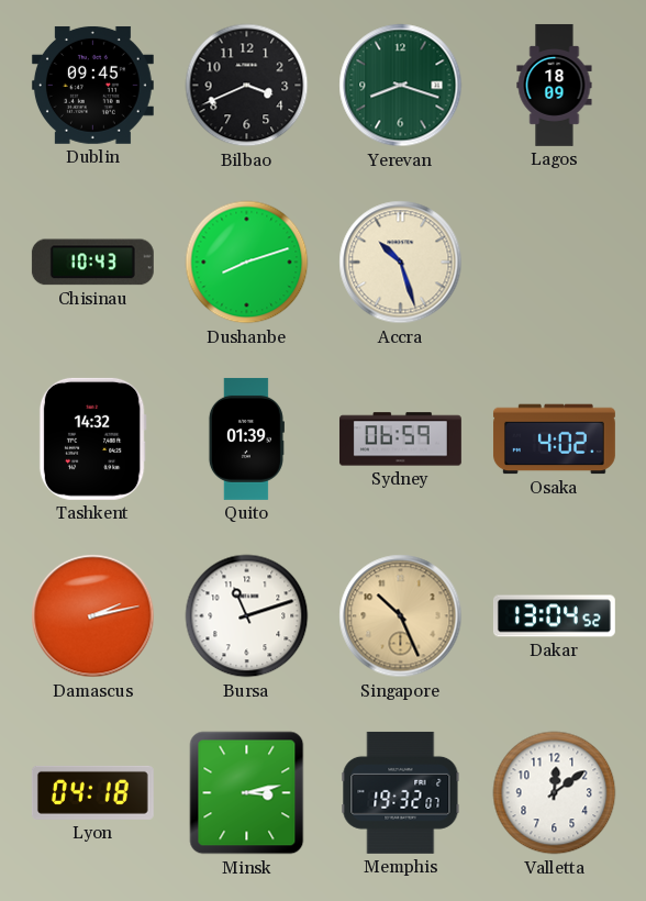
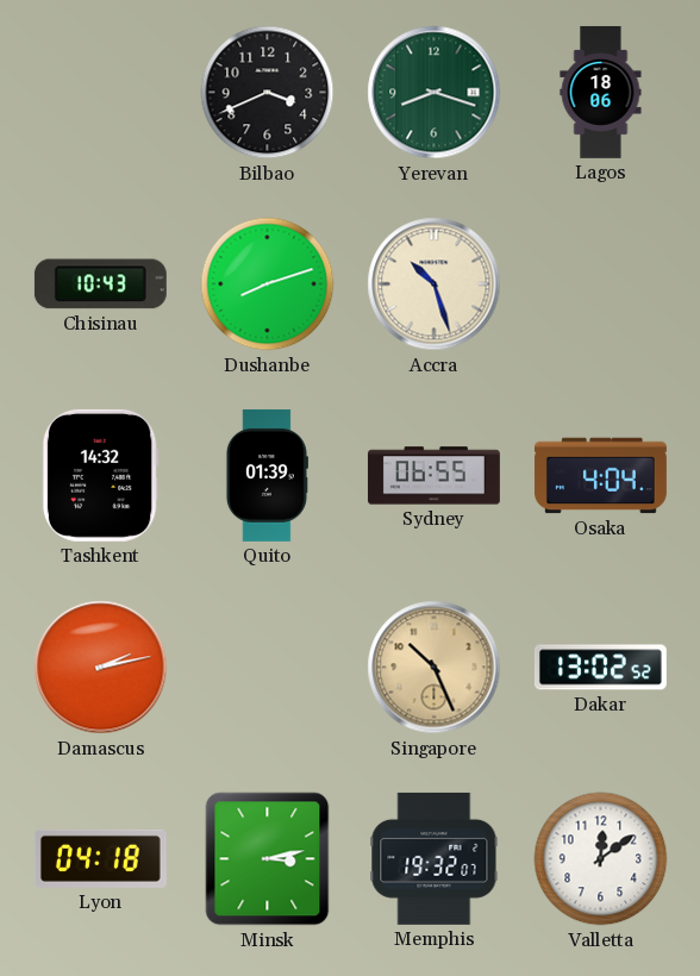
Dublin: 09:45 -> none (92, 85)
Lagos: 18:09 -> 18:06 (601, 92)
Sydney: 06:59 -> 06:55 (433, 476)
Osaka: 4:02 -> 4:04 (600, 476)
Bursa: 11:12 -> none (247, 616)
Dakar: 13:04 -> 13:02 (600, 668)
